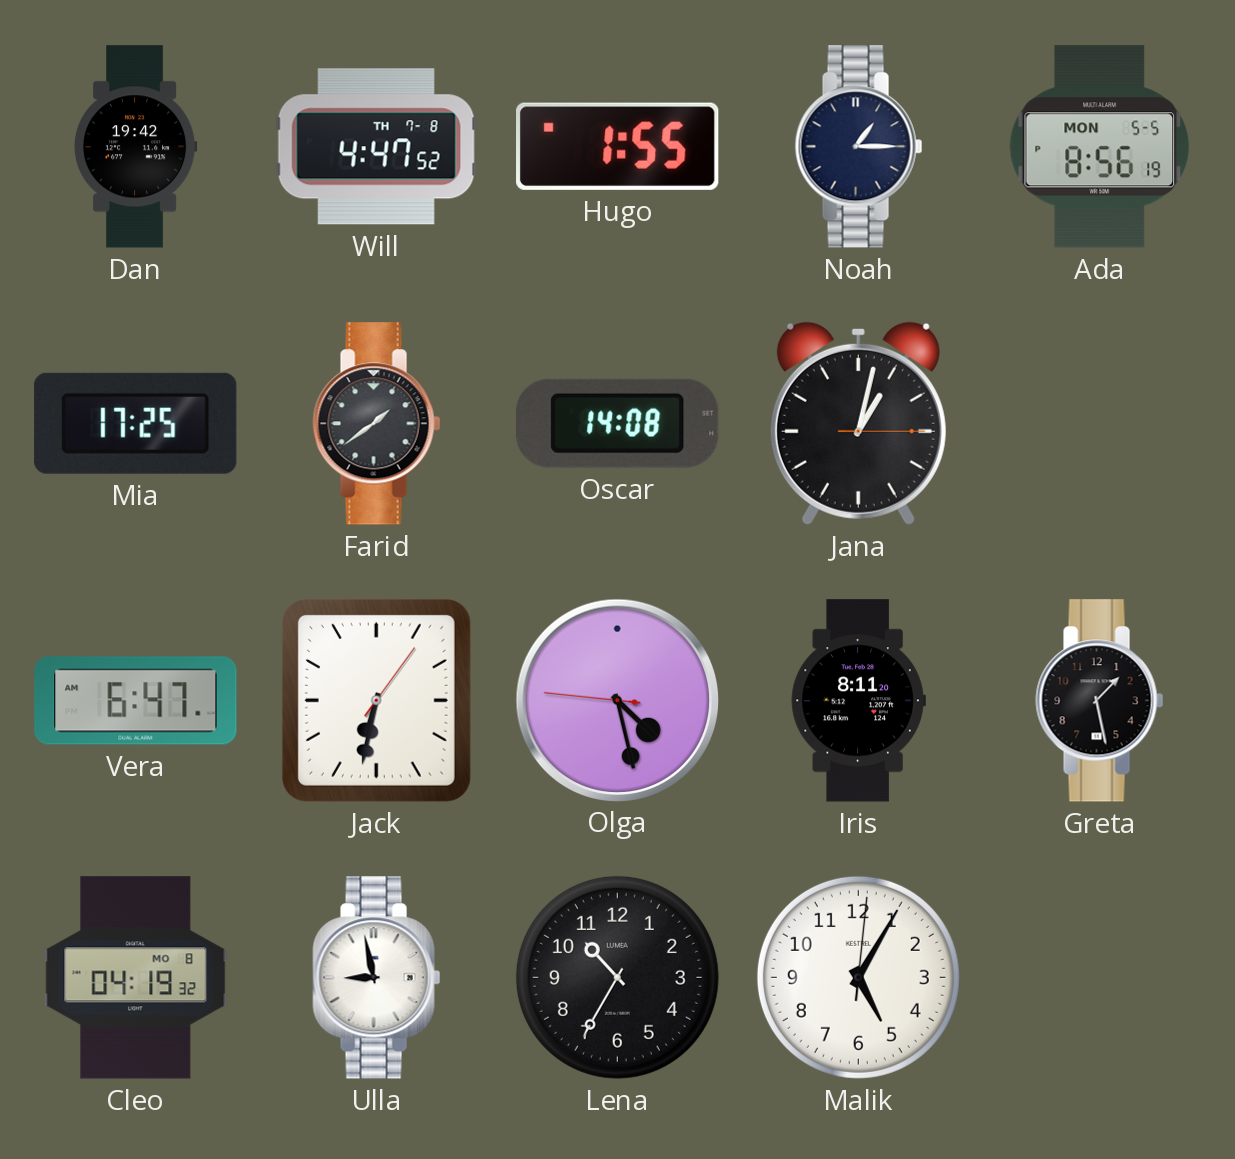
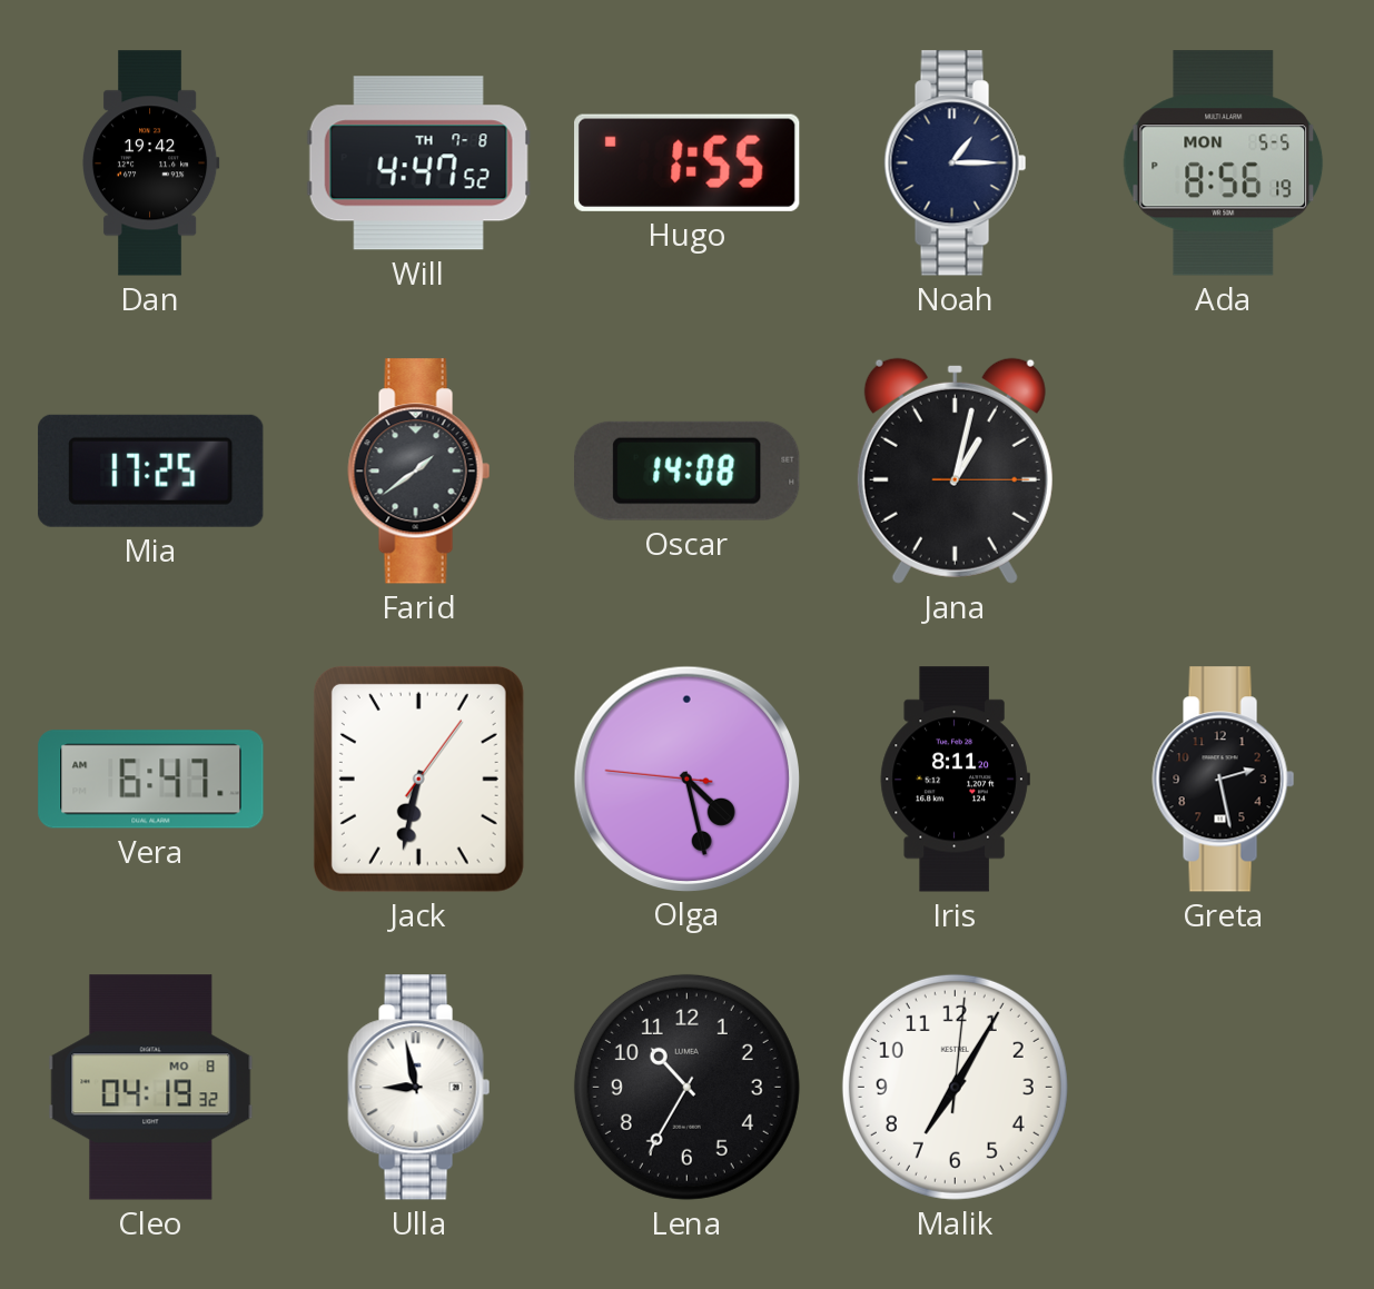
Greta: 1:28 -> 2:28 (1224, 780)
Malik: 5:05 -> 7:05 (955, 1087)
